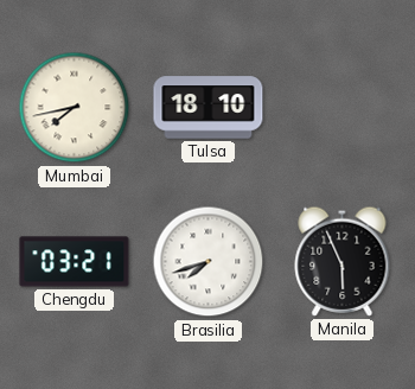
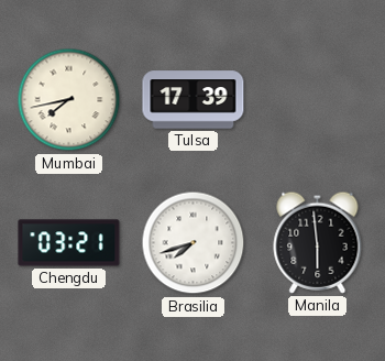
Tulsa: 18:10 -> 17:39 (194, 100)
Manila: 5:56 -> 5:59 (318, 242)
